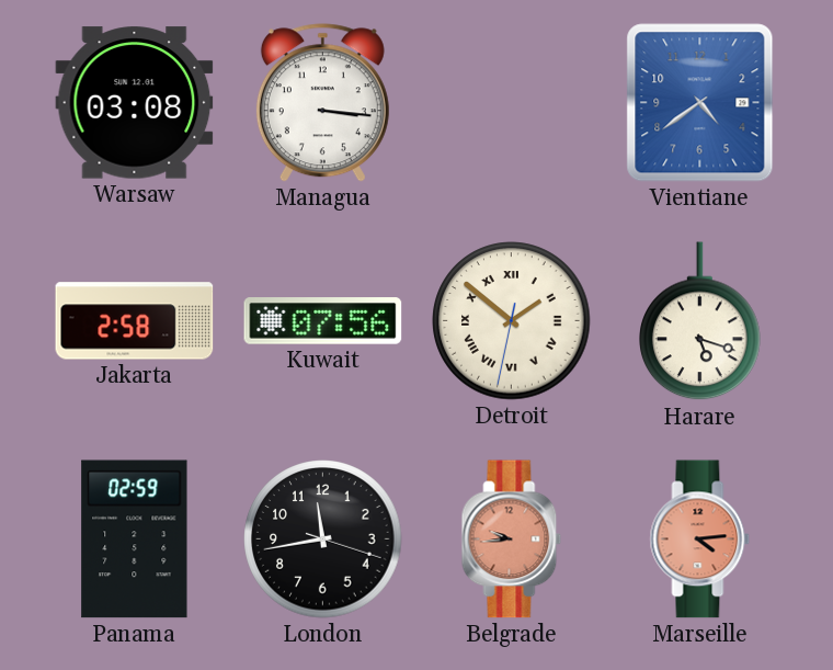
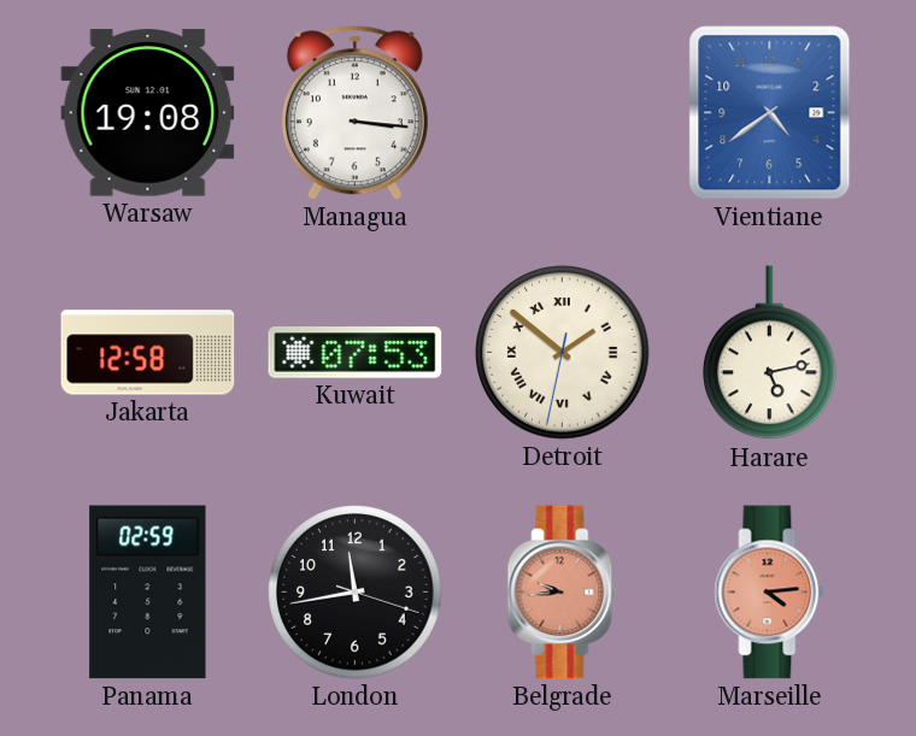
Warsaw: 03:08 -> 19:08 (148, 113)
Jakarta: 2:58 -> 12:58 (148, 353)
Kuwait: 07:56 -> 07:53 (356, 353)
Harare: 5:18 -> 5:13 (770, 353)
